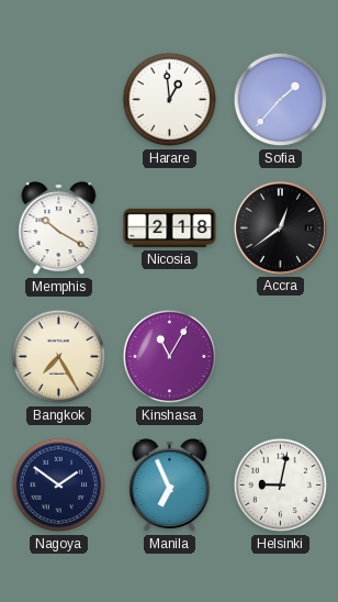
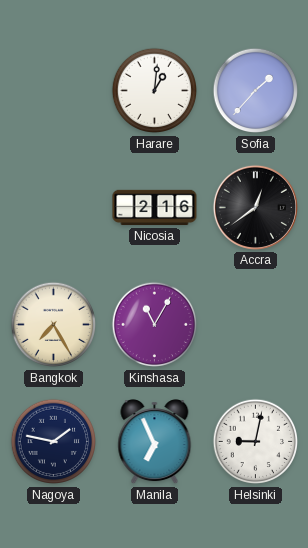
Harare: 12:59 -> 1:01 (155, 91)
Memphis: 10:20 -> none (59, 228)
Nicosia: 2:18 -> 2:16 (155, 208)
Nagoya: 1:51 -> 1:47 (54, 442)
